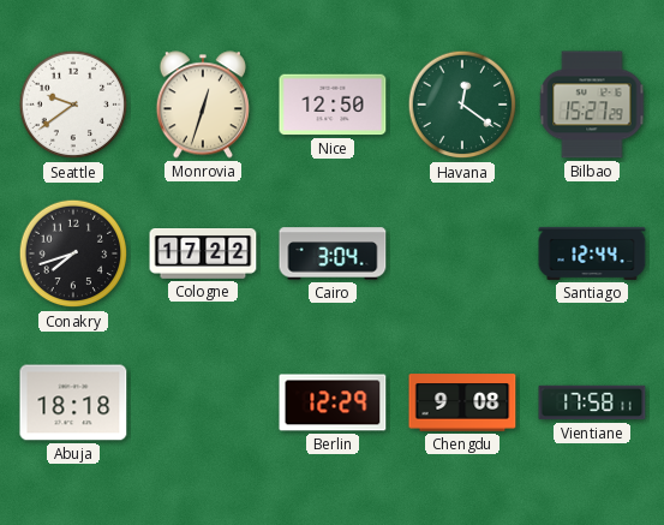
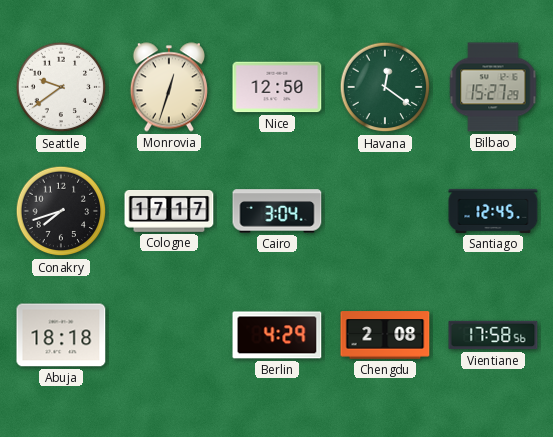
Cologne: 17:22 -> 17:17 (169, 212)
Santiago: 12:44 -> 12:45 (493, 211)
Berlin: 12:29 -> 4:29 (277, 335)
Chengdu: 9:08 -> 2:08 (385, 335)
Vientiane: 17:58:11 -> 17:58:56 (493, 335)
